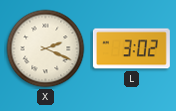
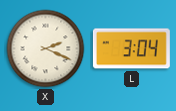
L: 3:02 -> 3:04 (131, 49)
